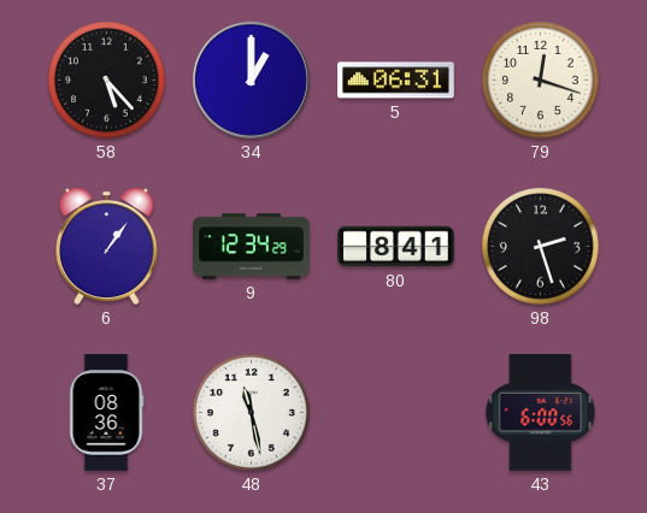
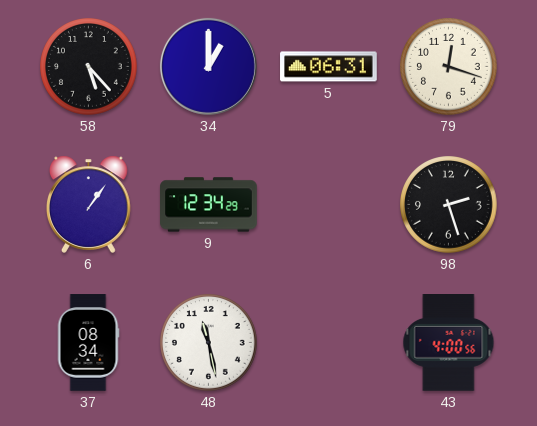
80: 8:41 -> none (396, 247)
37: 08:36 -> 08:34 (88, 343)
43: 6:00 -> 4:00 (449, 343)
